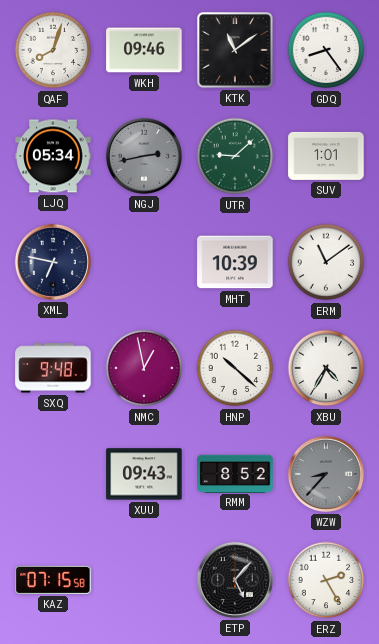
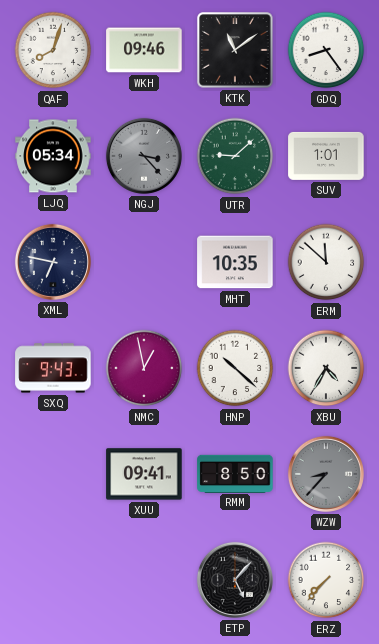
NGJ: 2:43 -> 3:23 (144, 156)
MHT: 10:39 -> 10:35 (235, 262)
ERM: 11:09 -> 11:52 (326, 262)
SXQ: 9:48 -> 9:43 (53, 368)
XUU: 09:43 -> 09:41 (144, 474)
RMM: 8:52 -> 8:50 (235, 473)
KAZ: 07:15 -> none (53, 580)
ERZ: 2:25 -> 7:37 (326, 580)
